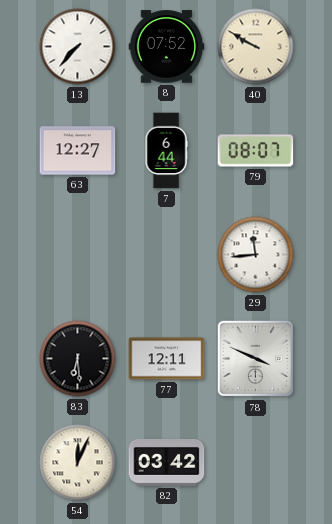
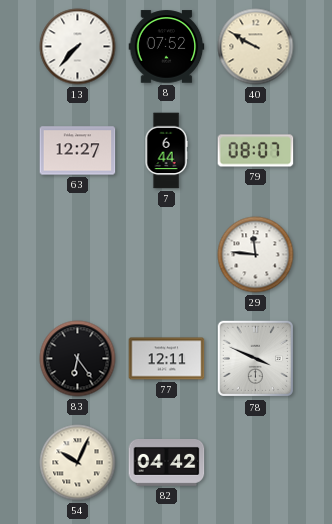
29: 11:44 -> 11:46 (256, 255)
83: 6:29 -> 6:24 (78, 359)
54: 12:04 -> 10:04 (78, 463)
82: 03:42 -> 04:42 (167, 463)
